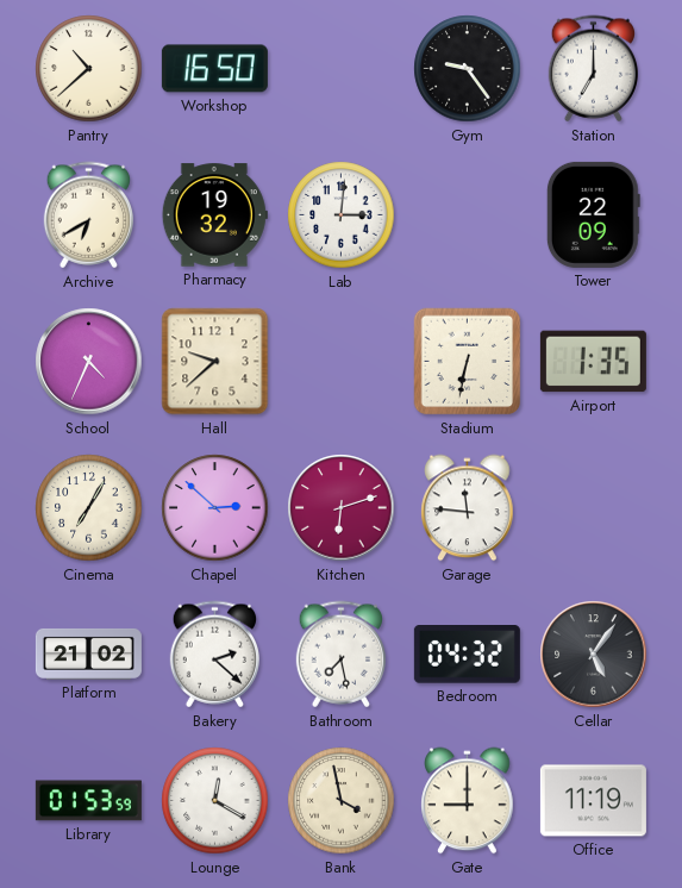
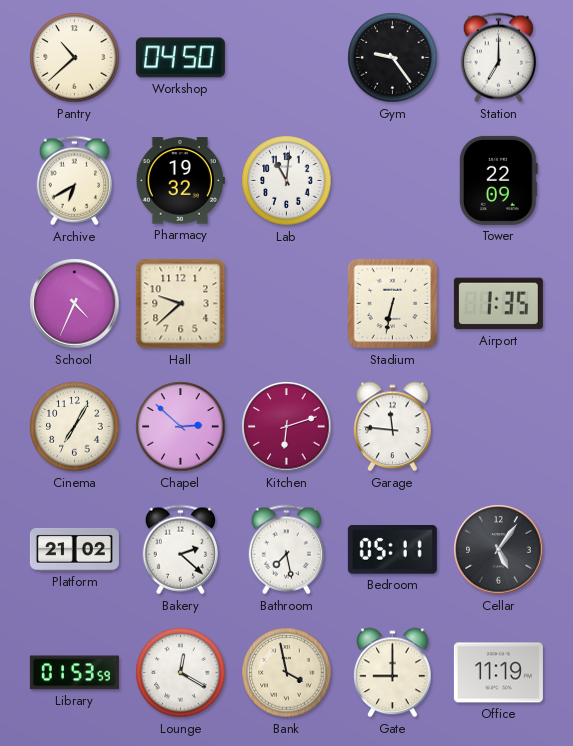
Workshop: 16:50 -> 04:50 (180, 58)
Lab: 3:01 -> 11:01 (287, 181)
Bedroom: 04:32 -> 05:11 (392, 550)
